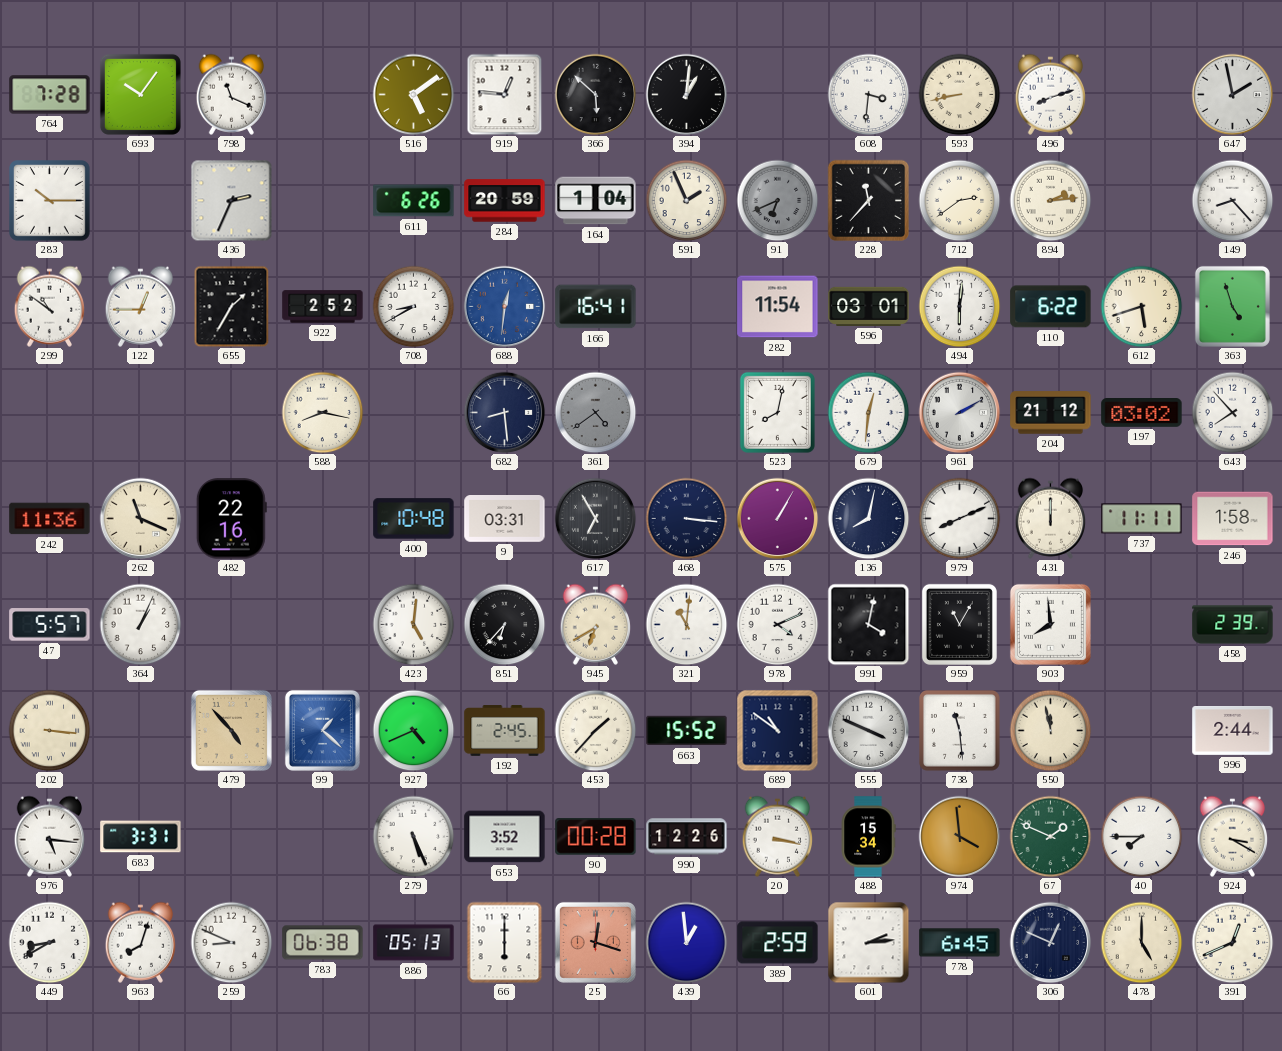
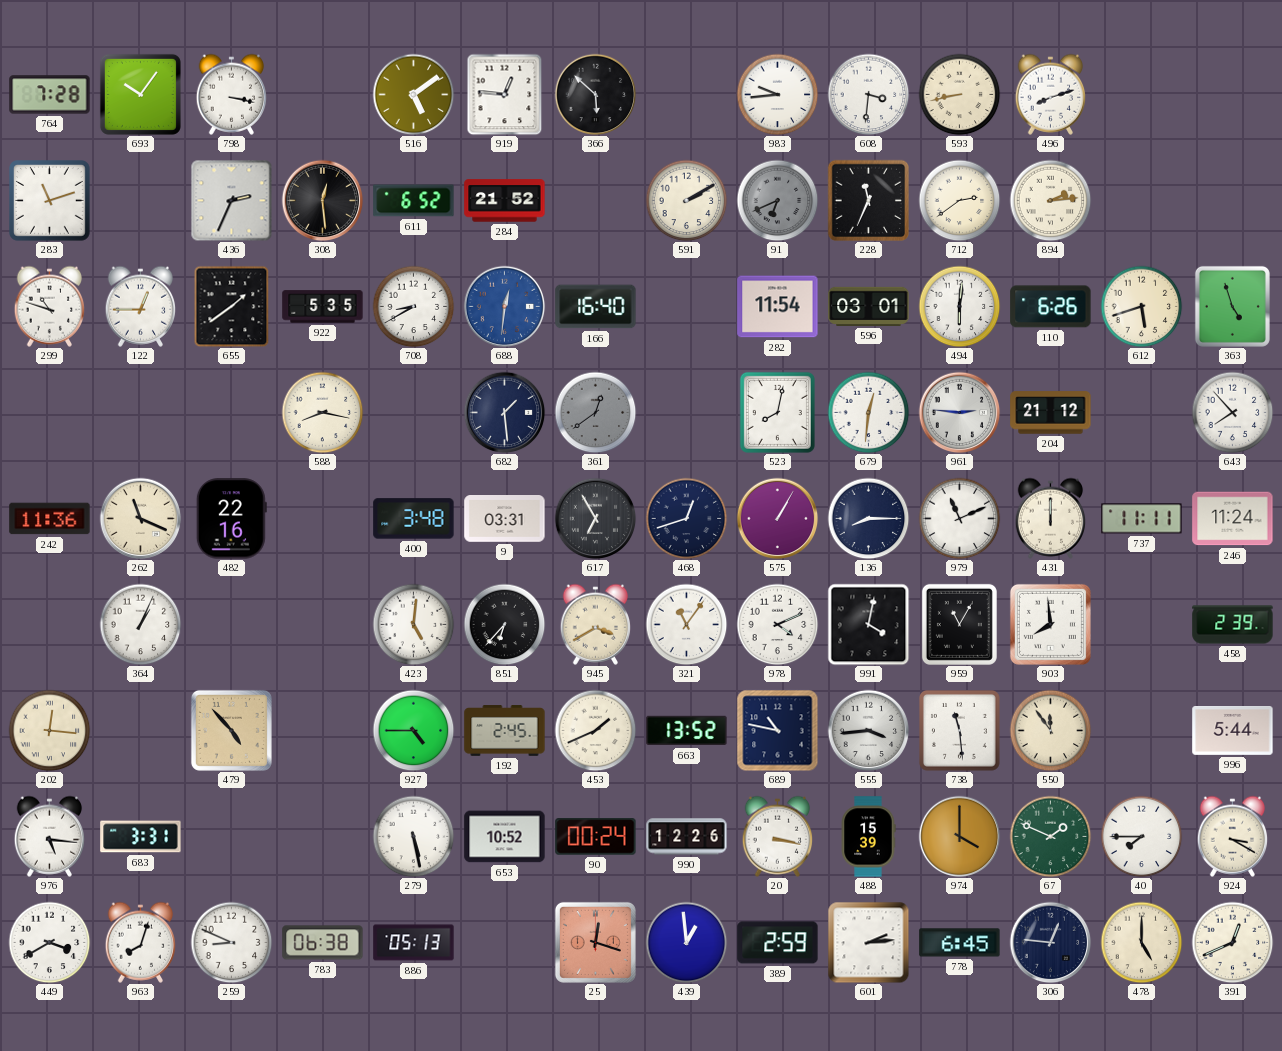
798: 11:19 -> 3:17 (232, 94)
394: 1:01 -> none (686, 94)
983: none -> 9:44 (777, 94)
647: 1:58 -> none (1232, 94)
283: 10:15 -> 11:12 (50, 201)
308: none -> 12:29 (322, 200)
611: 6:26 -> 6:52 (414, 201)
284: 20:59 -> 21:52 (505, 201)
164: 1:04 -> none (596, 201)
591: 1:56 -> 2:10 (686, 200)
228: 11:37 -> 11:34 (868, 200)
149: 8:23 -> none (1232, 200)
299: 10:51 -> 10:48 (50, 306)
655: 1:35 -> 1:39 (232, 306)
922: 2:52 -> 5:35 (323, 307)
166: 16:41 -> 16:40 (596, 307)
110: 6:22 -> 6:26 (1051, 307)
682: 8:29 -> 1:29 (504, 412)
361: 4:39 -> 12:39 (595, 412)
961: 2:10 -> 2:46 (959, 412)
197: 03:02 -> none (1142, 413)
400: 10:48 -> 3:48 (414, 519)
468: 3:16 -> 12:42 (686, 518)
136: 8:02 -> 8:15 (868, 518)
979: 8:11 -> 11:11 (959, 518)
246: 1:58 -> 11:24 (1233, 519)
47: 5:57 -> none (50, 625)
945: 6:40 -> 3:40 (596, 624)
321: 11:01 -> 11:06 (686, 624)
202: 3:16 -> 12:16 (49, 730)
99: 1:22 -> none (322, 730)
927: 4:41 -> 4:45 (413, 730)
453: 1:37 -> 1:41 (595, 730)
663: 15:52 -> 13:52 (687, 731)
689: 10:51 -> 10:47 (777, 730)
555: 3:49 -> 3:44 (868, 730)
550: 11:58 -> 11:54 (1050, 730)
996: 2:44 -> 5:44 (1233, 731)
279: 5:26 -> 5:28 (413, 836)
653: 3:52 -> 10:52 (505, 837)
90: 00:28 -> 00:24 (596, 837)
488: 15:34 -> 15:39 (868, 837)
974: 3:59 -> 4:00 (959, 836)
449: 8:40 -> 3:40 (49, 942)
66: 6:00 -> none (505, 942)
306: 12:49 -> 12:46 (1050, 942)
